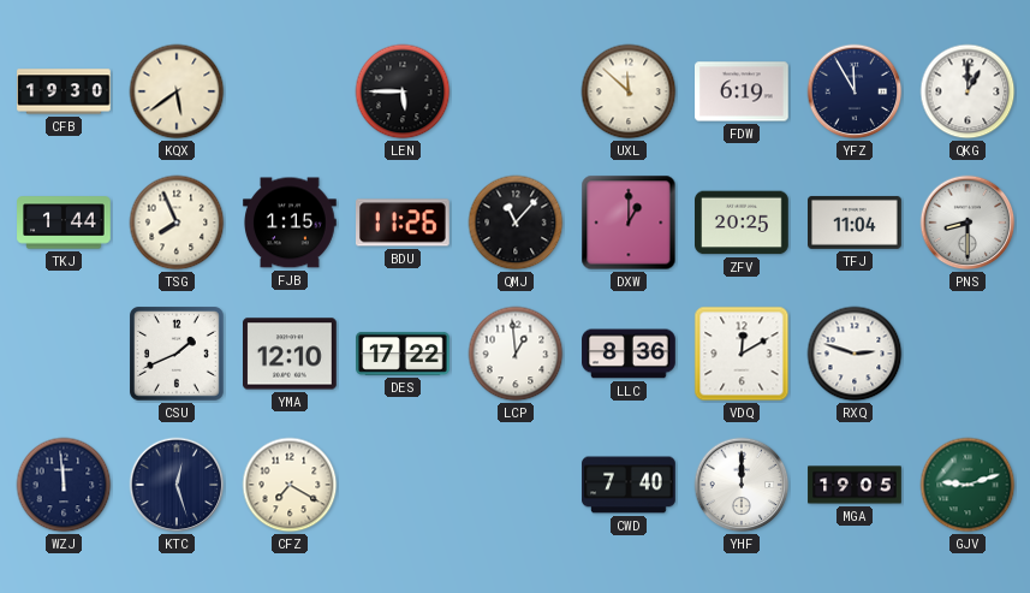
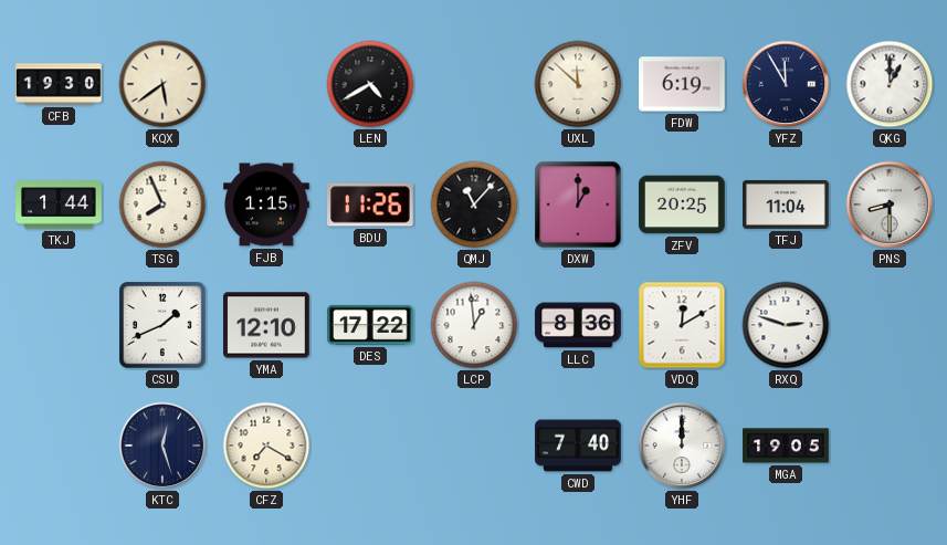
LEN: 5:45 -> 4:40 (370, 84)
WZJ: 11:59 -> none (64, 485)
GJV: 9:12 -> none (968, 485)
